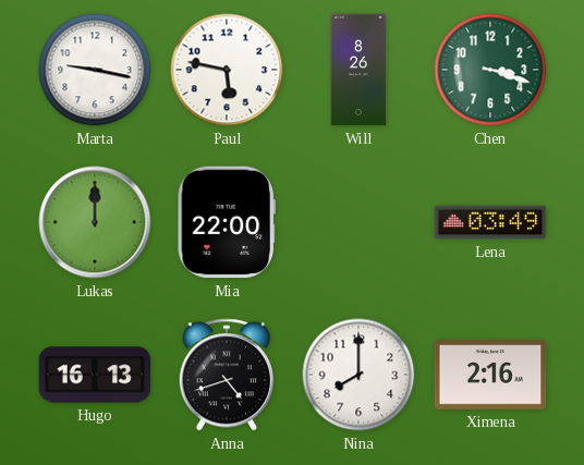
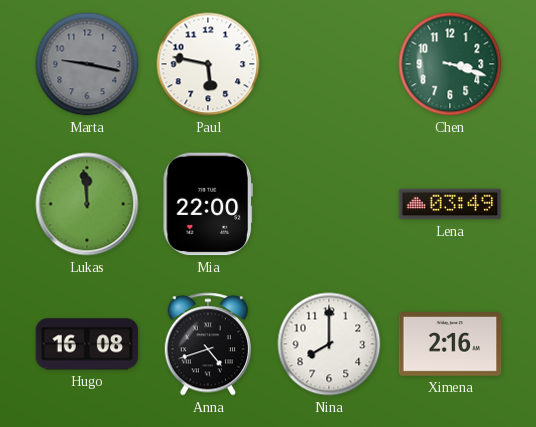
Marta dial: white -> grey (87, 64)
Will: 8:26 -> none (358, 70)
Lukas: 12:00 -> 11:59 (87, 204)
Hugo: 16:13 -> 16:08 (87, 344)
